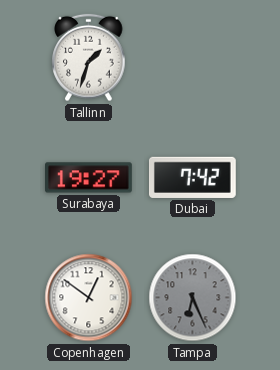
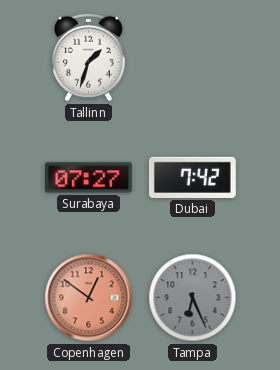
Surabaya: 19:27 -> 07:27 (89, 178)
Copenhagen dial: white -> salmon (89, 298)
